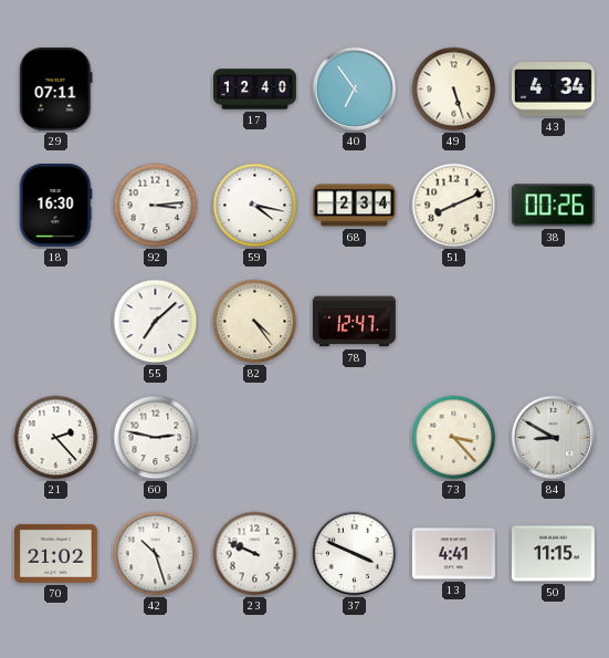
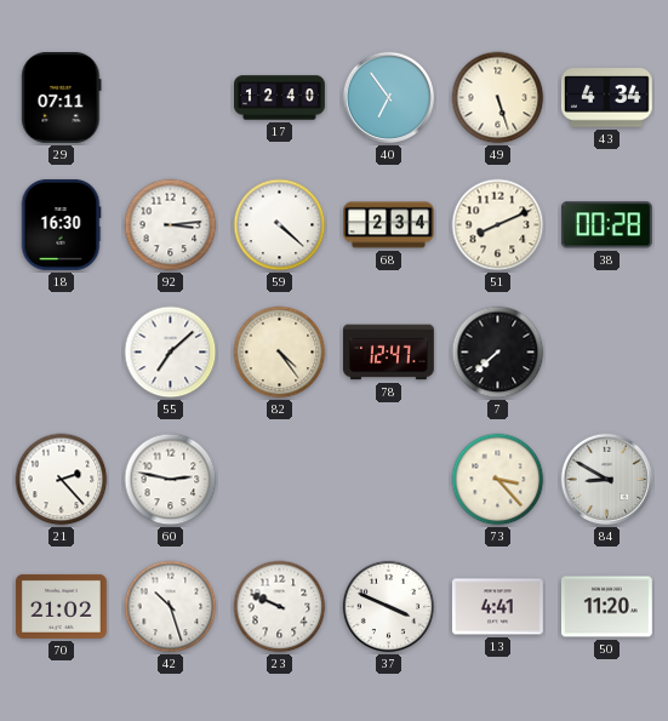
59: 4:17 -> 4:22 (280, 225)
38: 00:26 -> 00:28 (606, 225)
7: none -> 7:38 (498, 353)
50: 11:15 -> 11:20 (606, 607)
